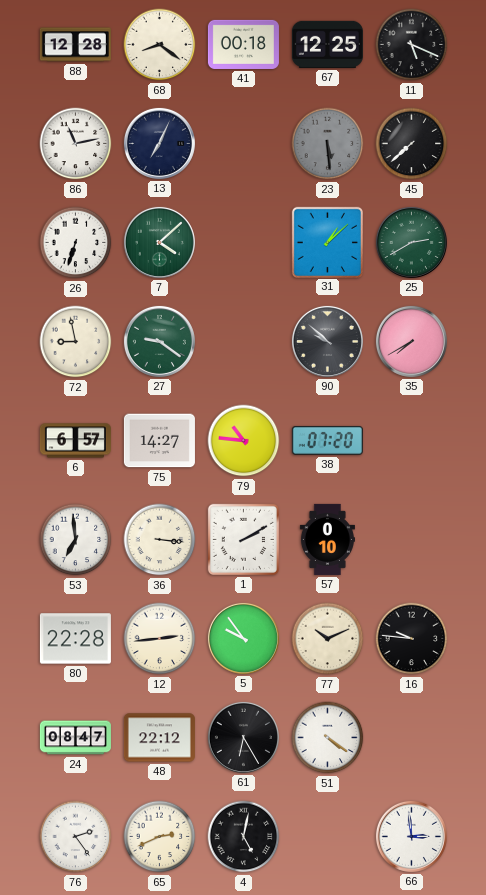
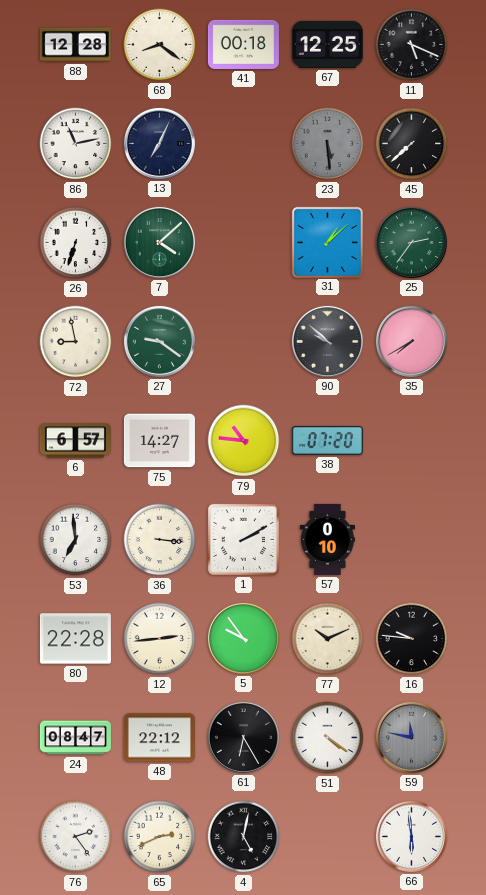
25: 2:40 -> 2:36 (411, 242)
59: none -> 11:47 (411, 737)
66: 2:59 -> 5:59 (411, 836)
